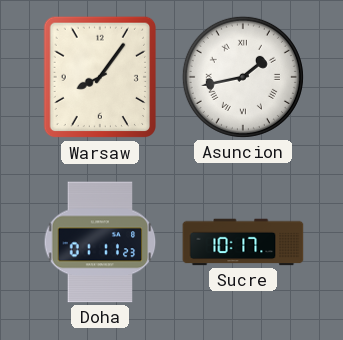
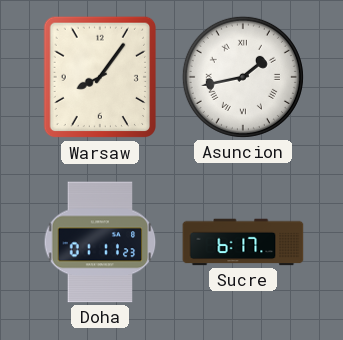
Sucre: 10:17 -> 6:17 (243, 242)
